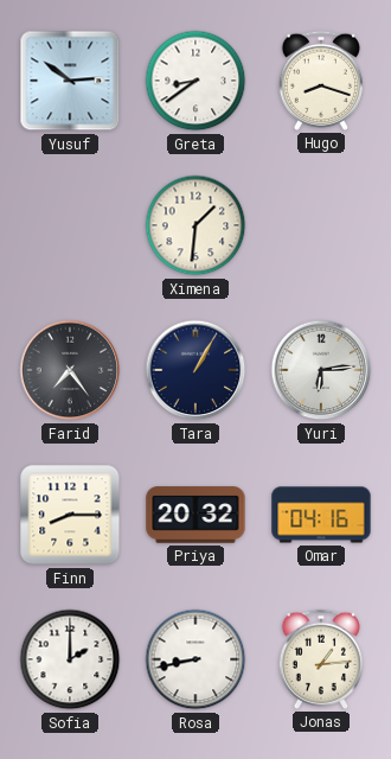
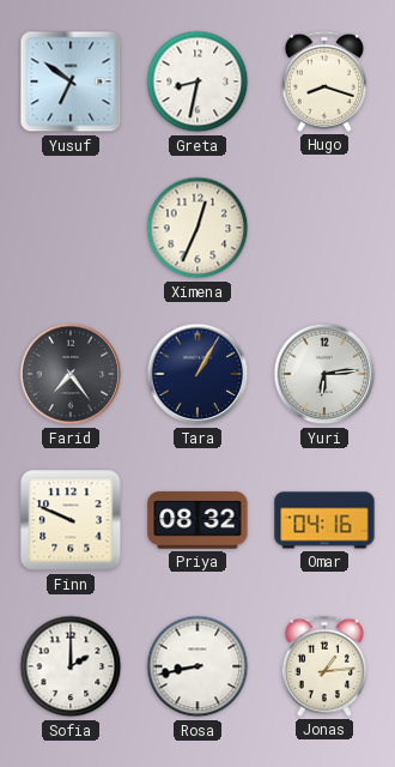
Yusuf: 2:51 -> 6:51 (71, 81)
Greta: 8:39 -> 8:32 (197, 81)
Ximena: 1:31 -> 12:34 (197, 228)
Finn: 8:15 -> 9:49 (71, 520)
Priya: 20:32 -> 08:32 (197, 520)
